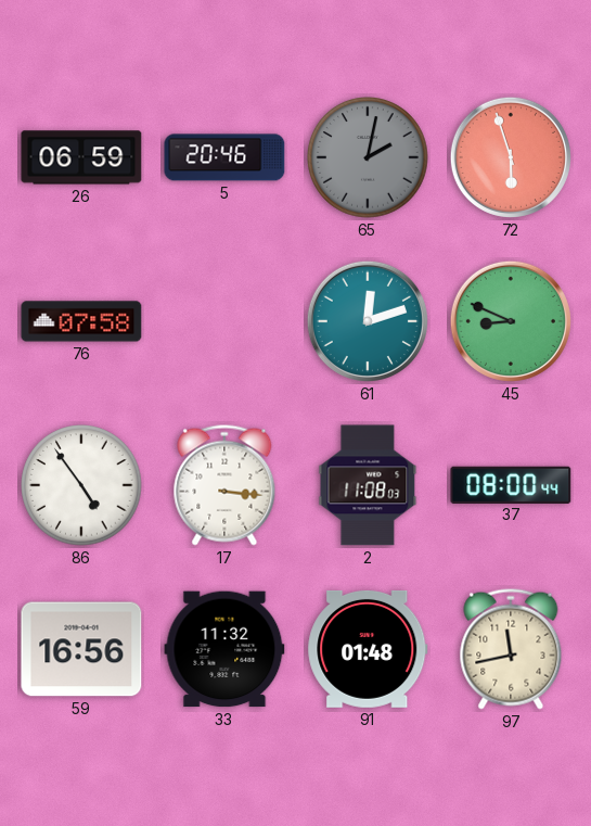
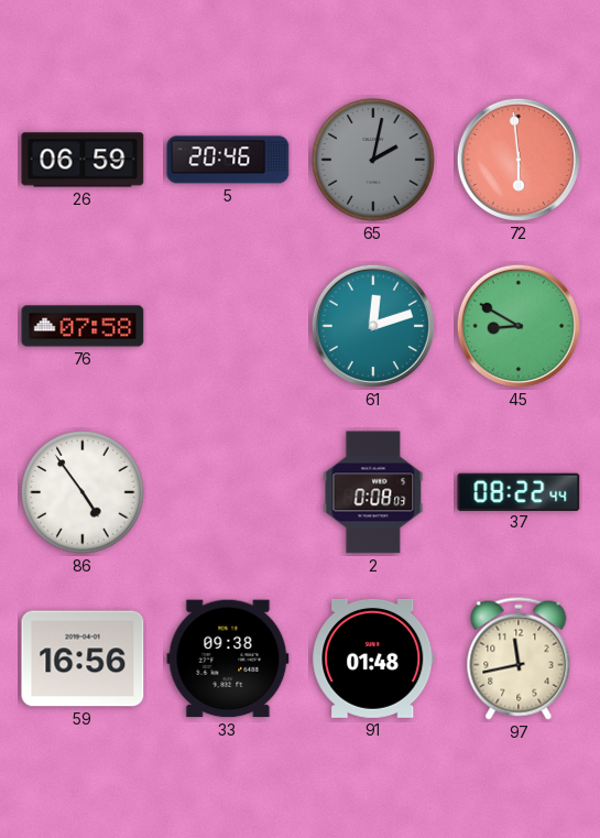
72: 5:57 -> 5:59 (519, 160)
45: 8:49 -> 8:50 (519, 326)
17: 3:16 -> none (224, 485)
2: 11:08 -> 0:08 (373, 492)
37: 08:00 -> 08:22 (519, 491)
33: 11:32 -> 09:38 (228, 659)
